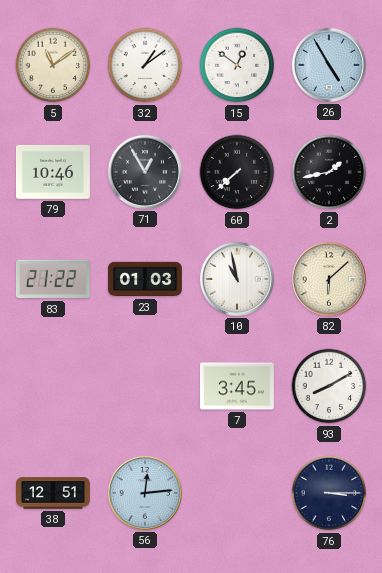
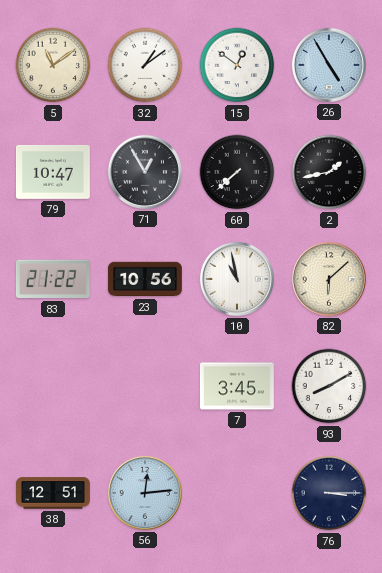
79: 10:46 -> 10:47 (53, 172)
23: 01:03 -> 10:56 (145, 279)
